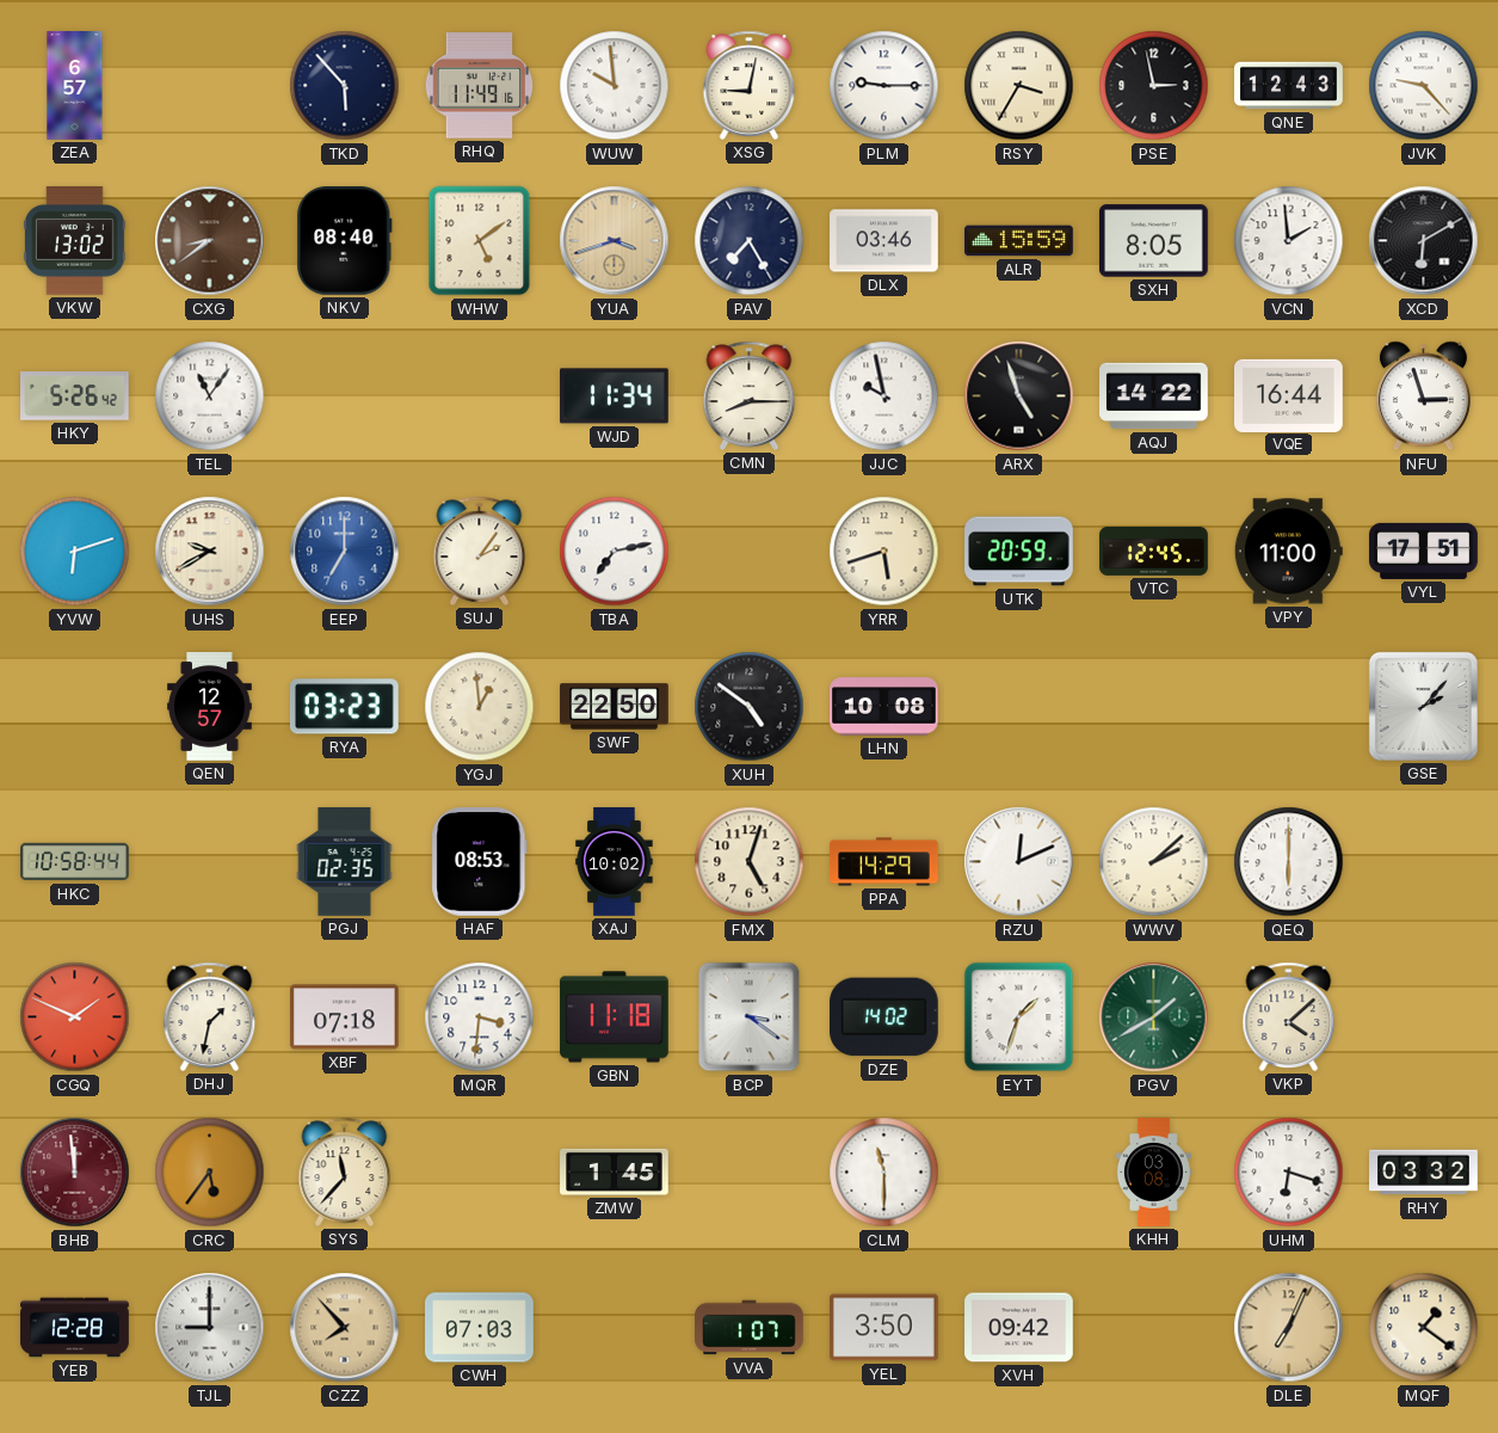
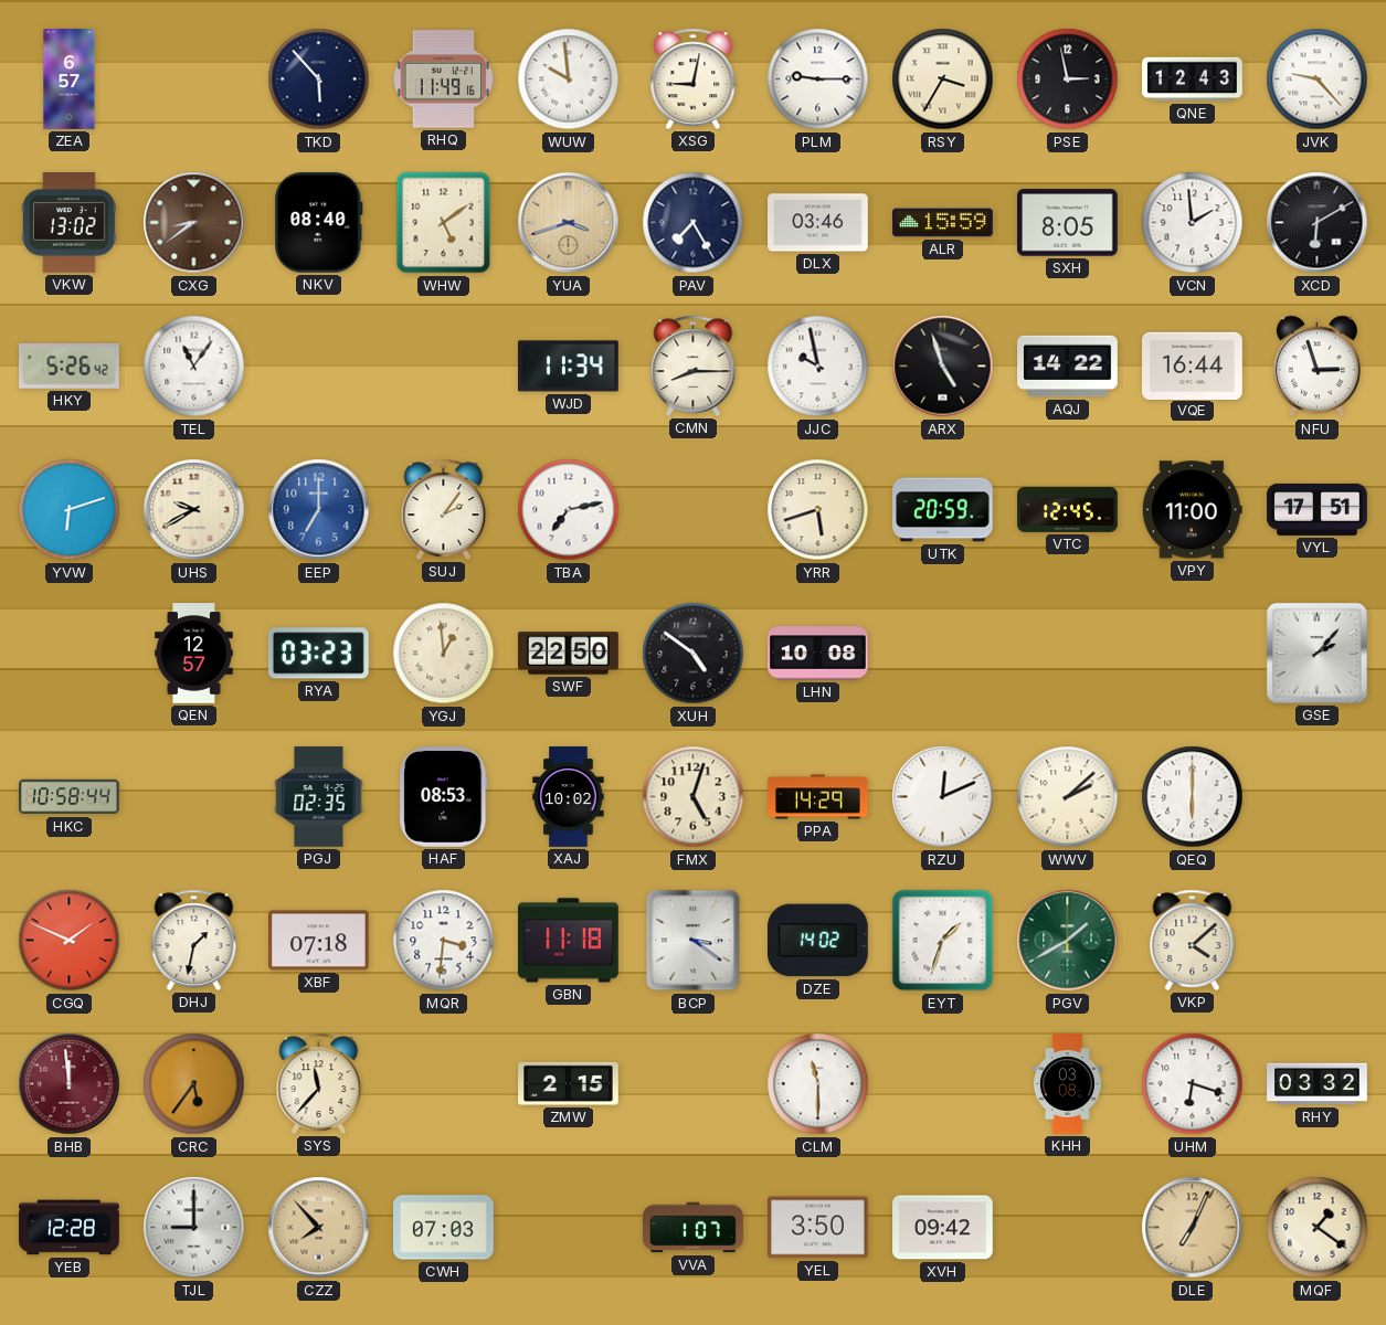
ZMW: 1:45 -> 2:15 (569, 1083)
